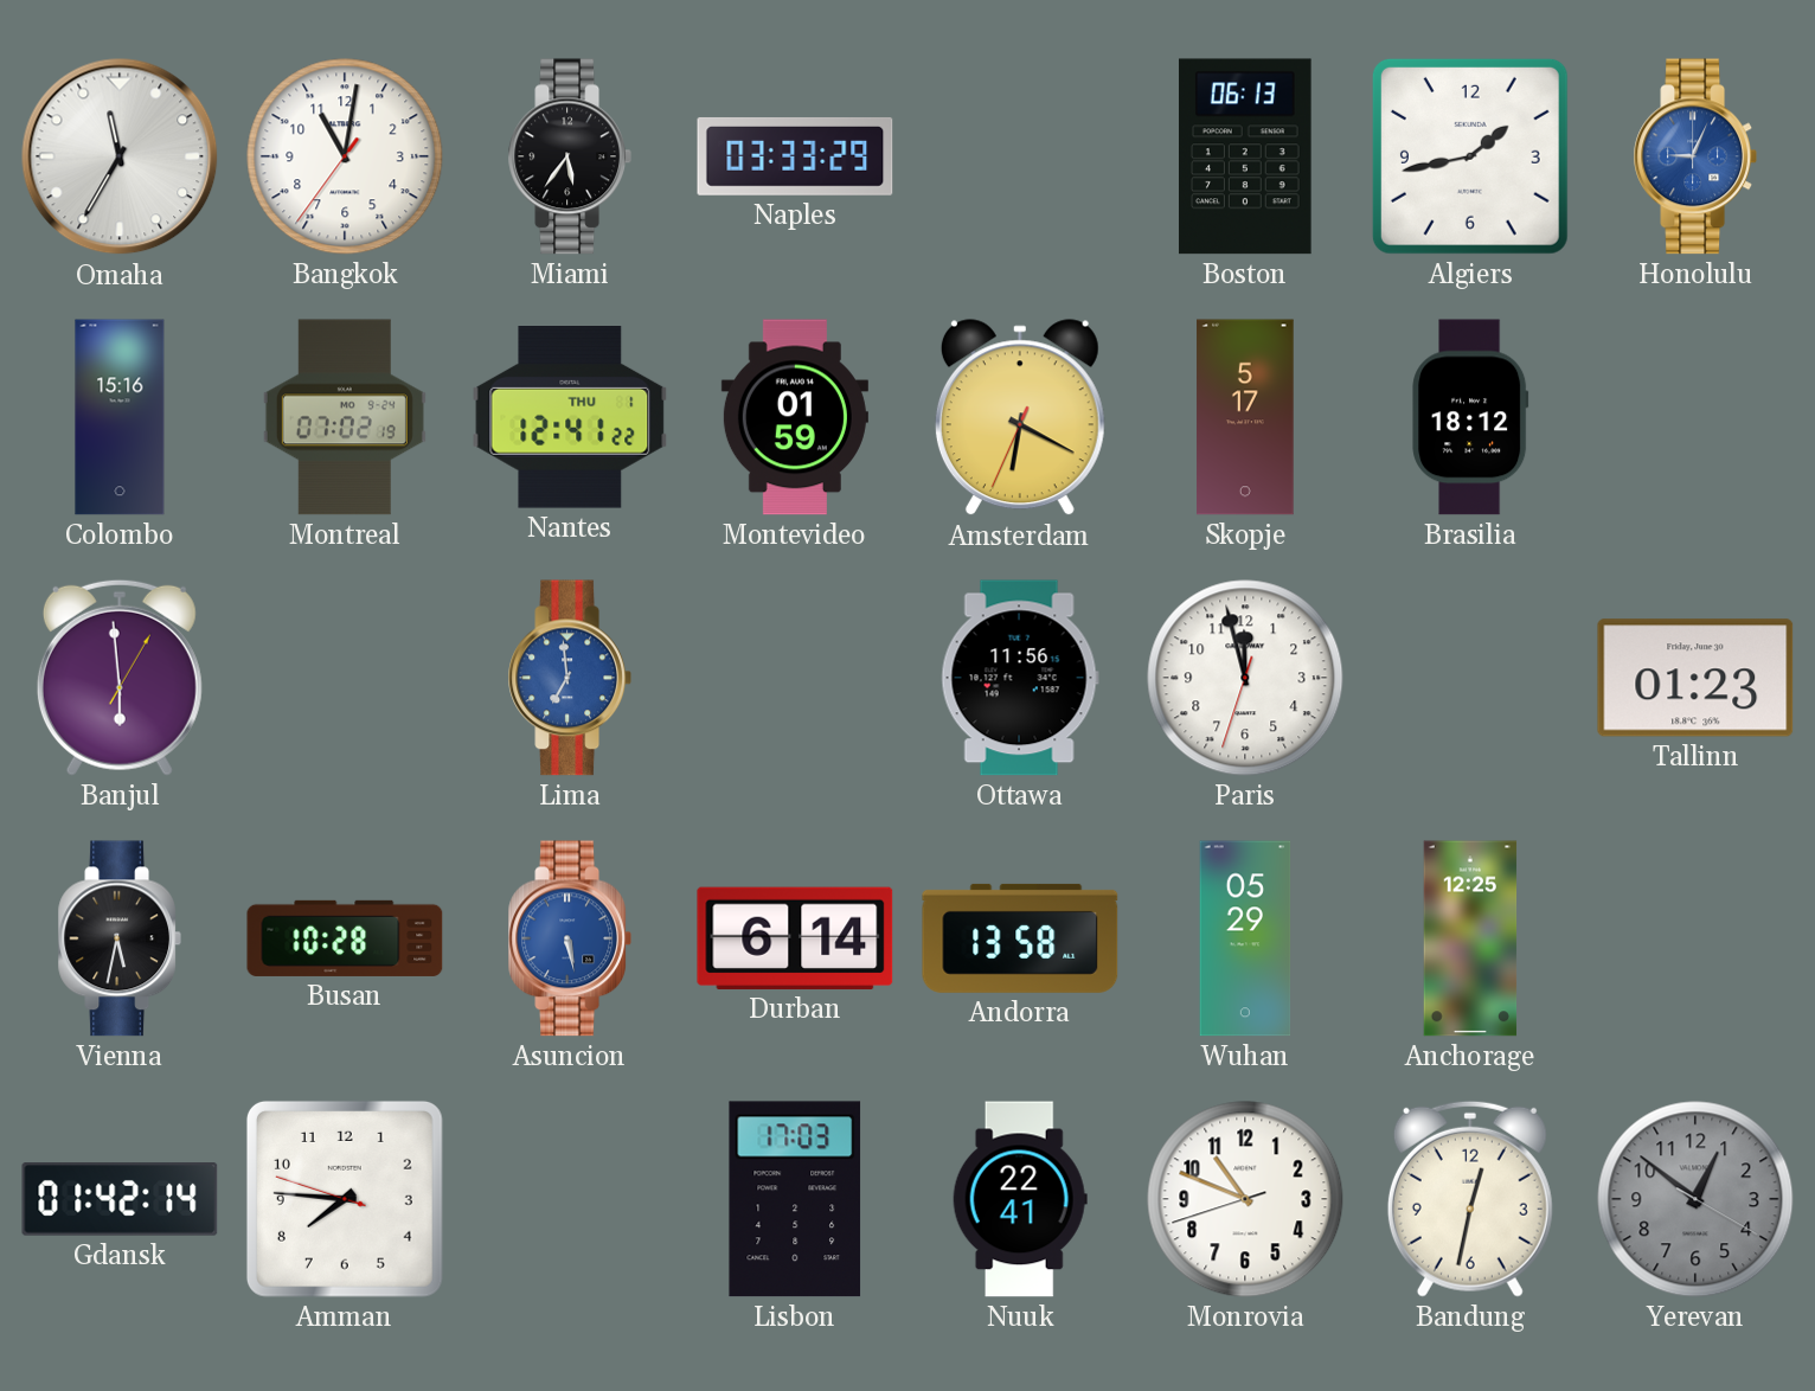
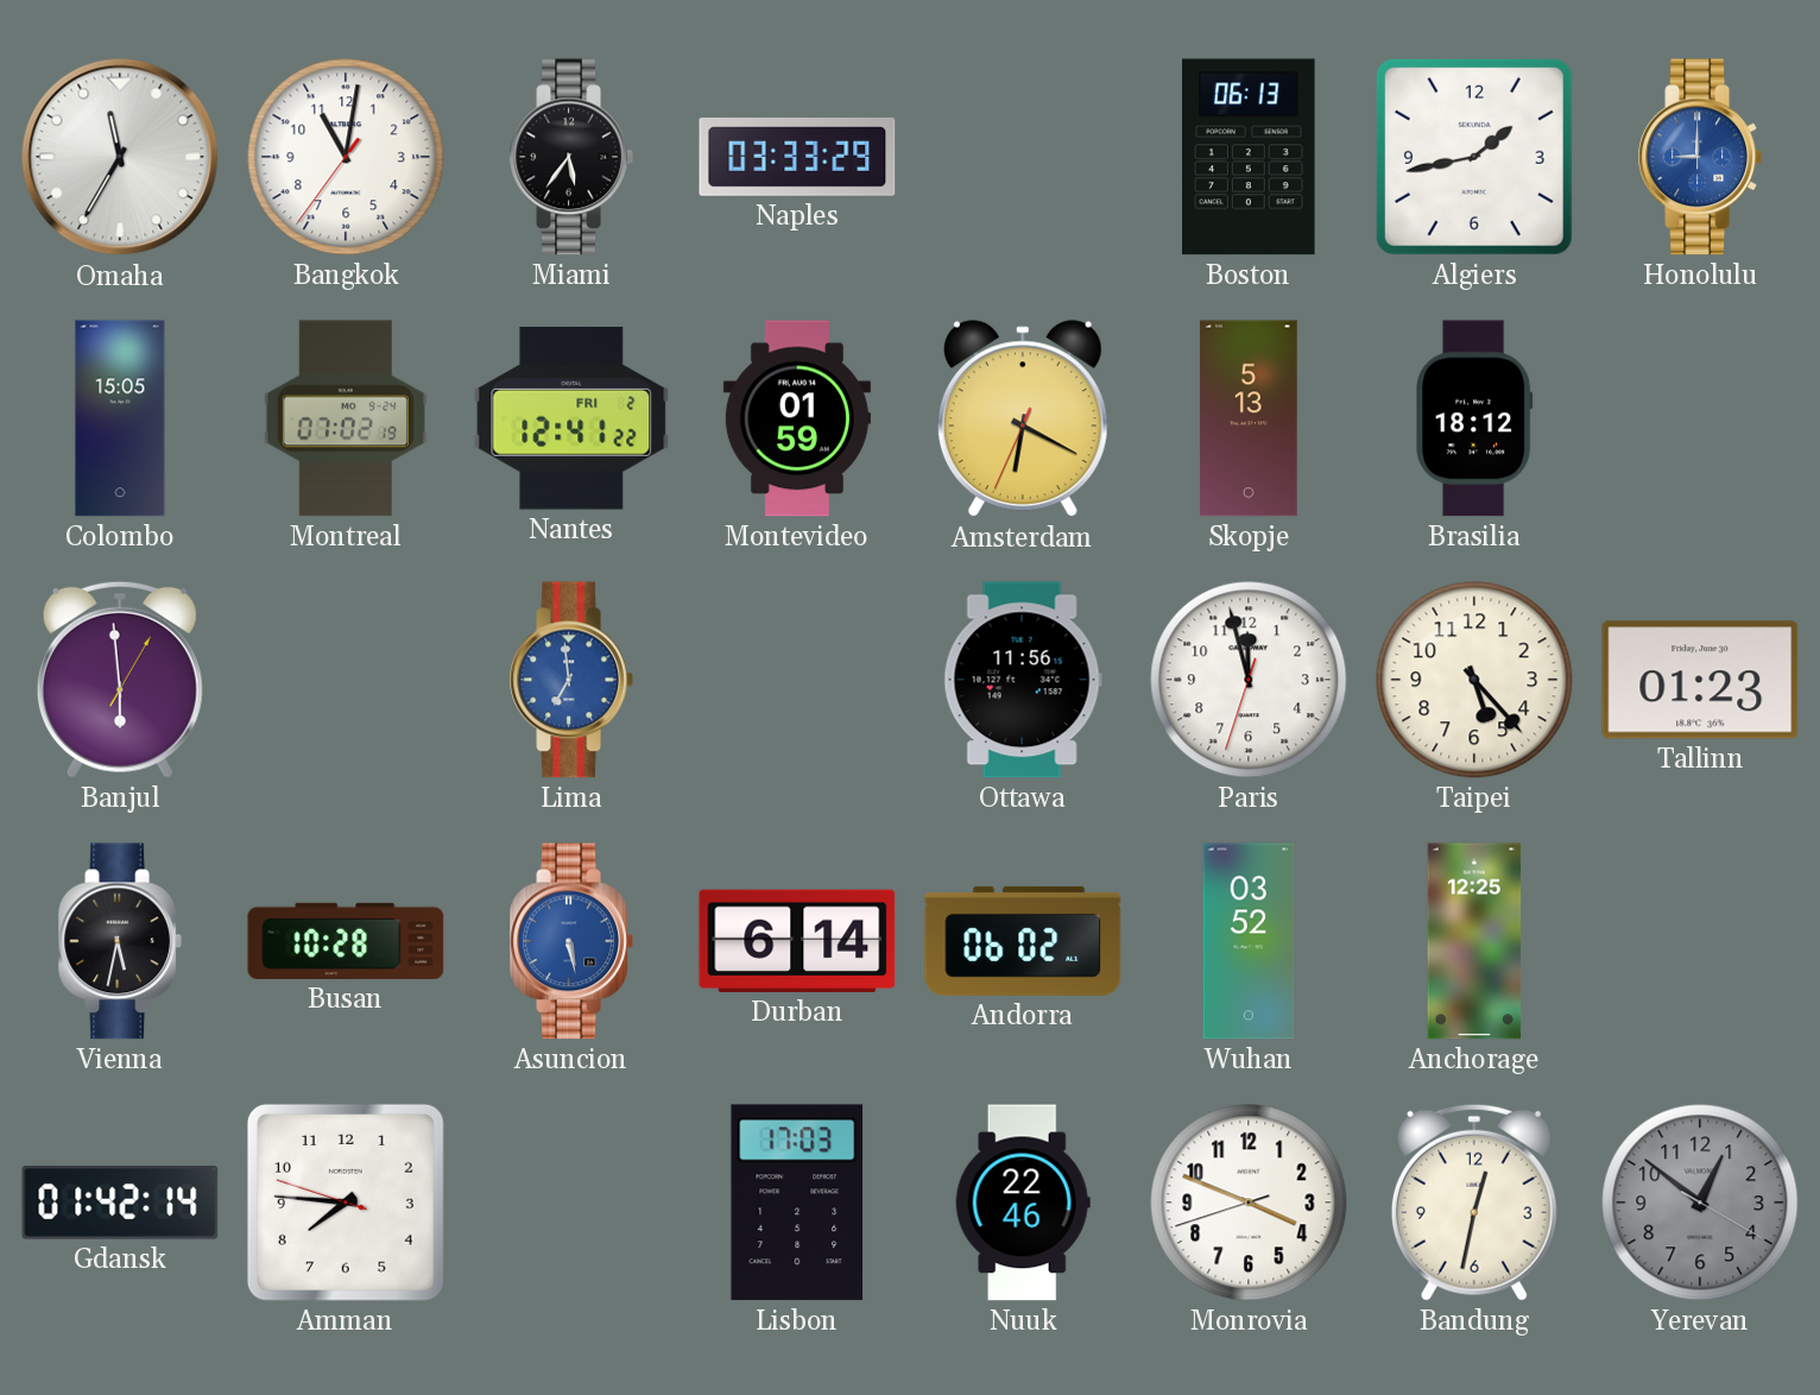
Honolulu: 9:04 -> 9:00 (1699, 157)
Colombo: 15:16 -> 15:05 (120, 418)
Nantes date: THU 1 -> FRI 2 (571, 419)
Skopje: 5:17 -> 5:13 (1249, 418)
Taipei: none -> 5:23 (1474, 680)
Andorra: 13:58 -> 06:02 (1023, 941)
Wuhan: 05:29 -> 03:52 (1249, 941)
Nuuk: 22:41 -> 22:46 (1023, 1203)
Monrovia: 10:48 -> 3:48 (1249, 1203)
